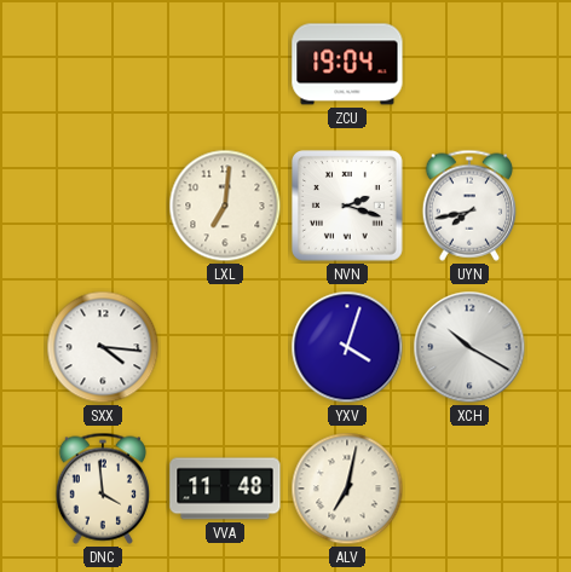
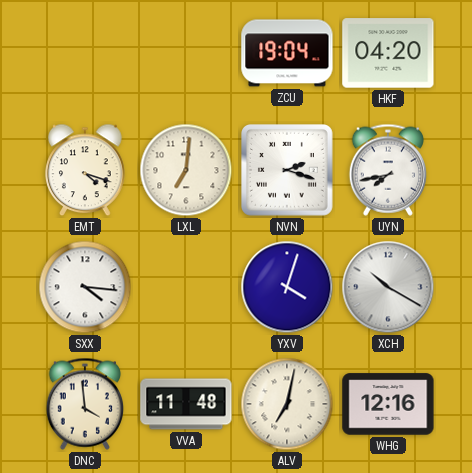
HKF: none -> 04:20 (388, 53)
EMT: none -> 4:18 (85, 170)
WHG: none -> 12:16 (388, 404)
